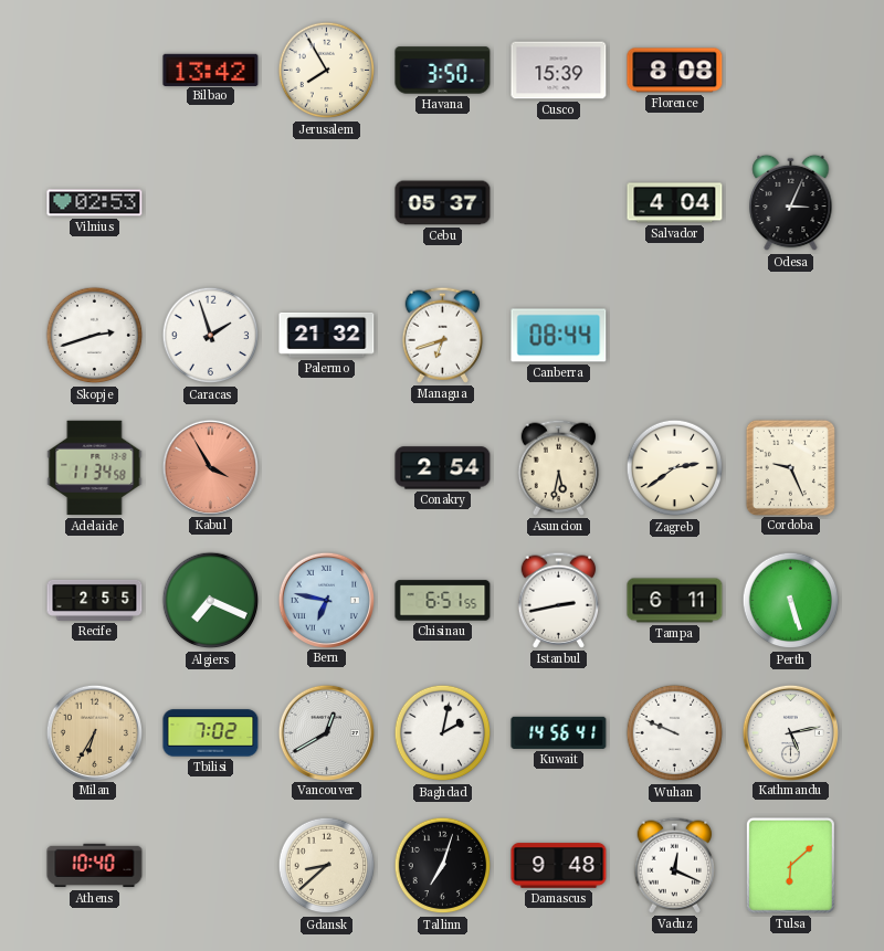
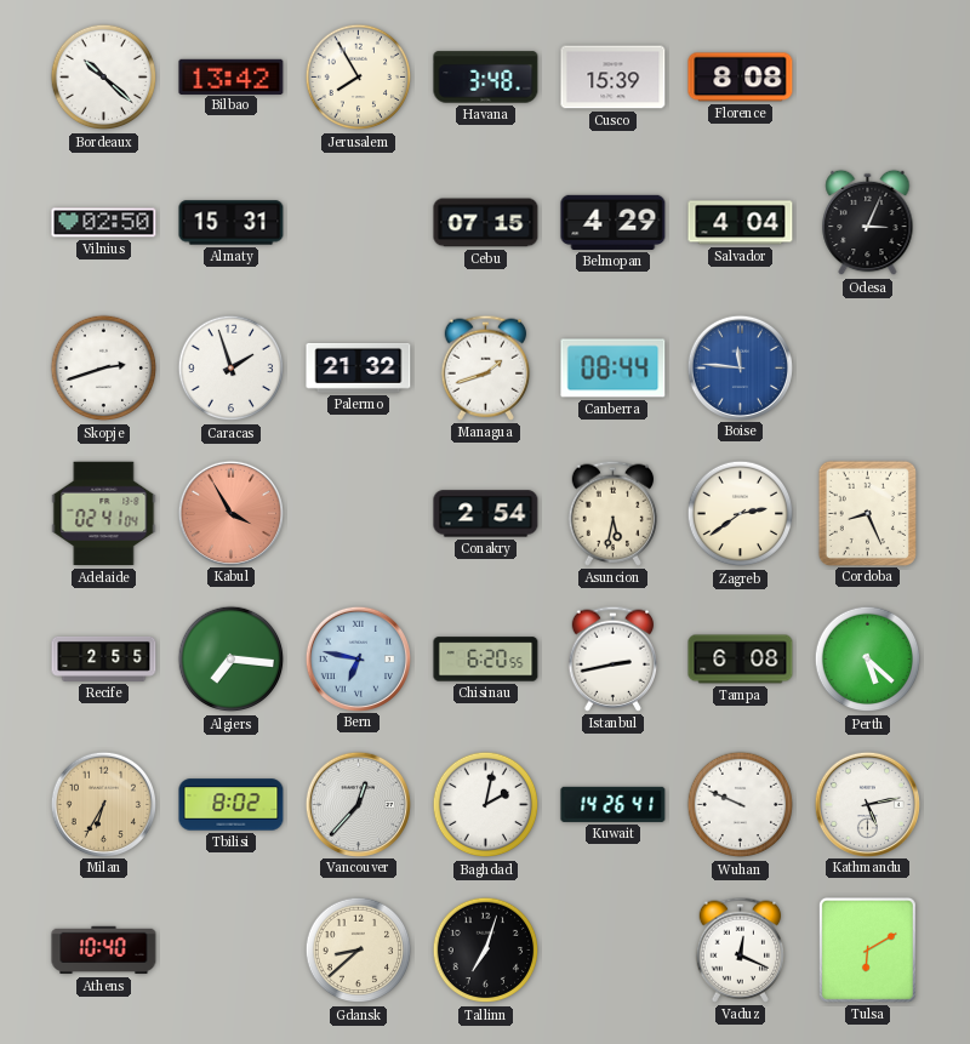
Bordeaux: none -> 10:22 (104, 78)
Havana: 3:50 -> 3:48 (486, 78)
Vilnius: 02:53 -> 02:50 (104, 223)
Almaty: none -> 15:31 (232, 223)
Cebu: 05:37 -> 07:15 (486, 223)
Belmopan: none -> 4:29 (614, 222)
Managua: 6:42 -> 1:42 (486, 367)
Boise: none -> 11:46 (740, 367)
Adelaide: 11:34 -> 02:41 (104, 514)
Cordoba: 9:26 -> 8:26 (867, 513)
Algiers: 7:19 -> 7:16 (232, 660)
Chisinau: 6:51 -> 6:20 (486, 660)
Tampa: 6:11 -> 6:08 (741, 660)
Perth: 5:27 -> 5:22 (868, 660)
Tbilisi: 7:02 -> 8:02 (232, 805)
Vancouver: 12:40 -> 12:37 (358, 804)
Kuwait: 14:56 -> 14:26 (614, 804)
Damascus: 9:48 -> none (559, 866)
Tulsa: 6:08 -> 6:10 (867, 949)
